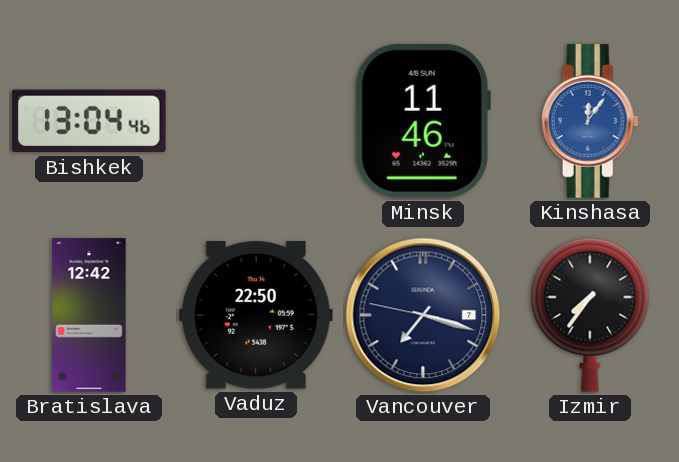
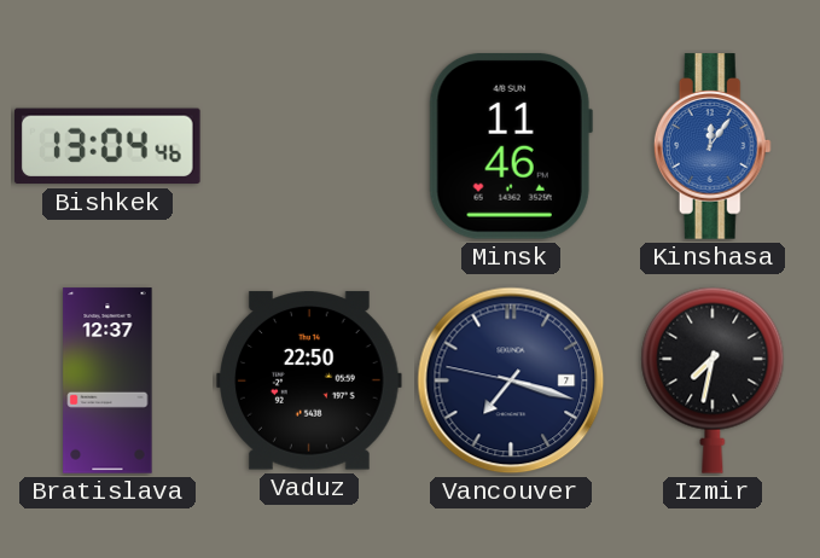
Bratislava: 12:42 -> 12:37 (107, 380)
Izmir: 7:36 -> 7:32 (713, 380)
